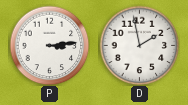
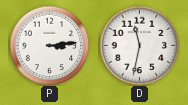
D: 1:58 -> 11:32 (139, 45)
